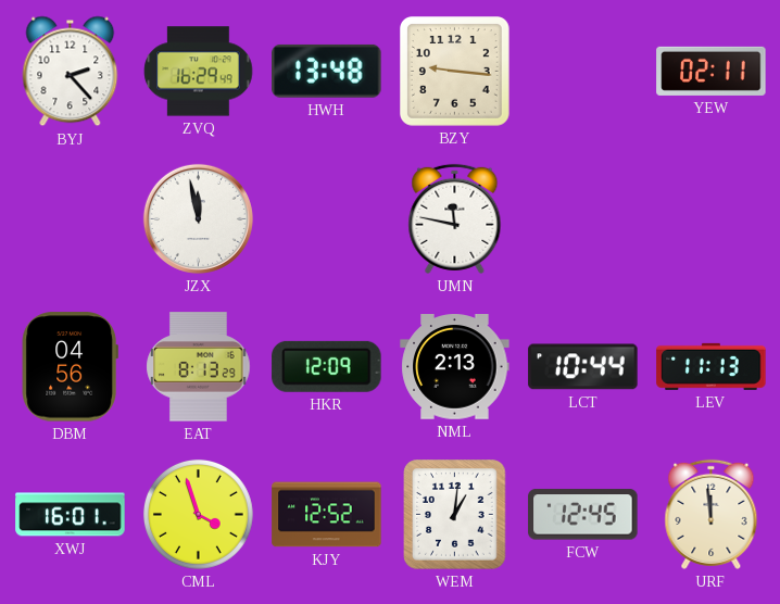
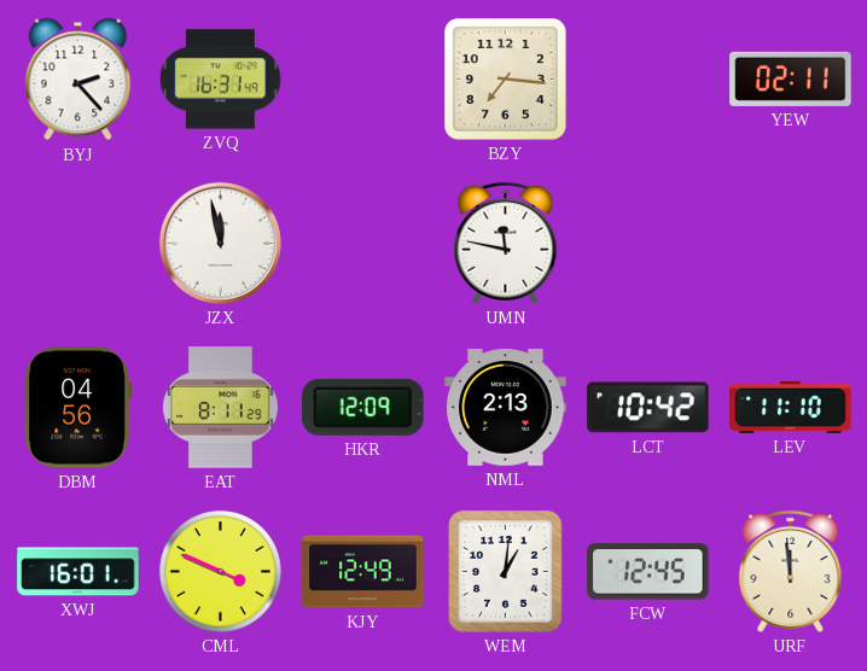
ZVQ: 16:29 -> 16:31 (221, 80)
HWH: 13:48 -> none (327, 71)
BZY: 9:16 -> 7:16 (506, 80)
EAT: 8:13 -> 8:11 (221, 408)
LCT: 10:44 -> 10:42 (648, 408)
LEV: 11:13 -> 11:10 (791, 407)
CML: 3:57 -> 3:49 (221, 572)
KJY: 12:52 -> 12:49 (363, 572)
